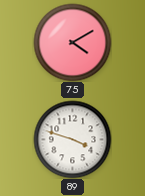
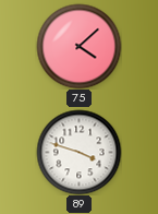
75: 4:10 -> 4:08 (78, 46)
